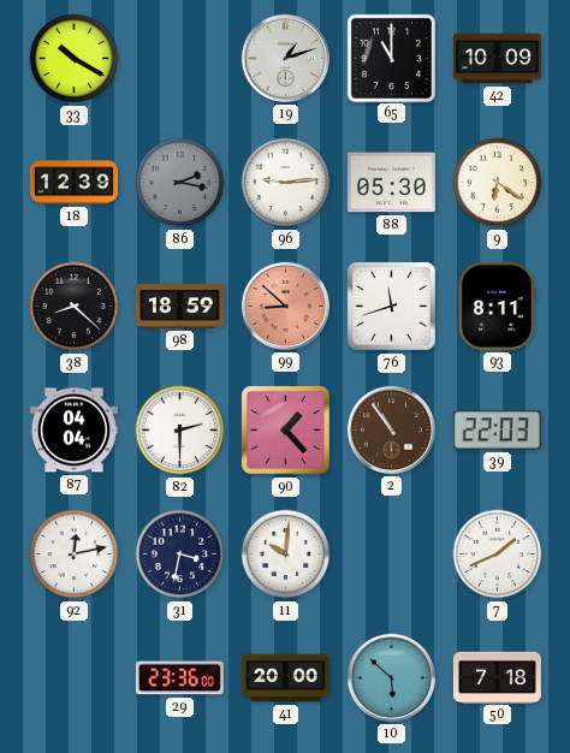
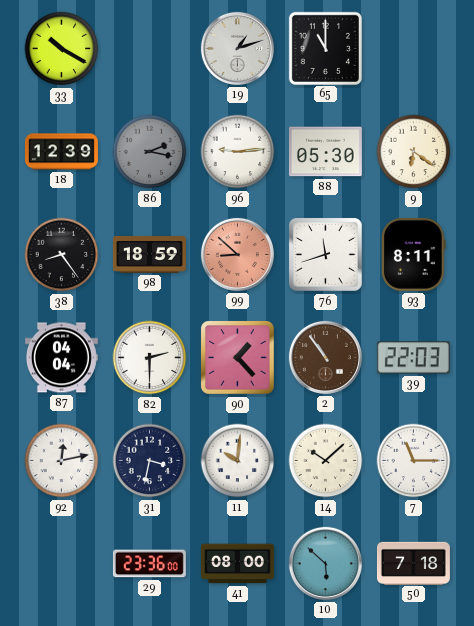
42: 10:09 -> none (497, 59)
38: 8:22 -> 8:24 (62, 255)
14: none -> 10:08 (326, 461)
7: 1:41 -> 11:15 (414, 461)
41: 20:00 -> 08:00 (237, 564)
